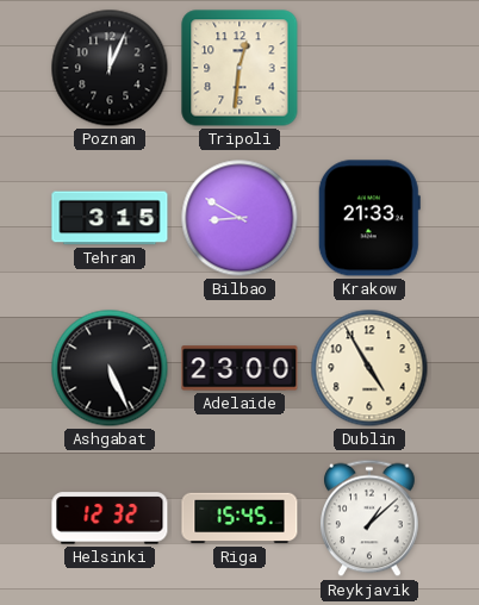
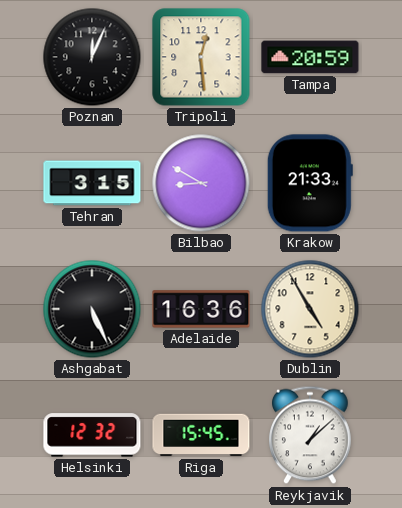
Tripoli: 12:31 -> 12:29 (201, 57)
Tampa: none -> 20:59 (310, 57)
Adelaide: 23:00 -> 16:36 (201, 309)
